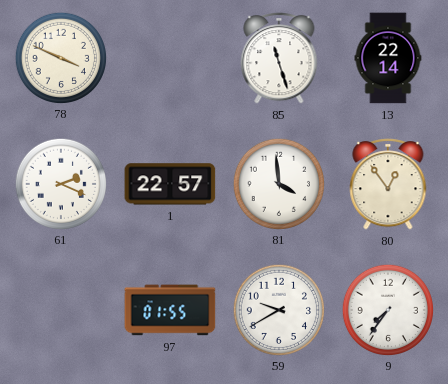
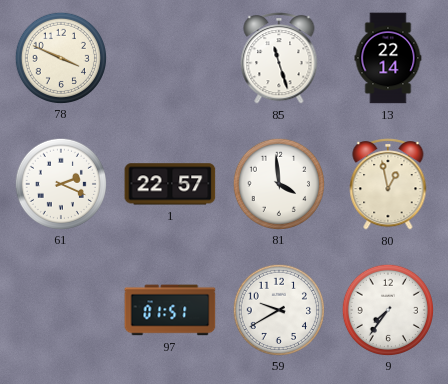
80: 12:54 -> 12:58 (388, 185)
97: 01:55 -> 01:51 (170, 310)
